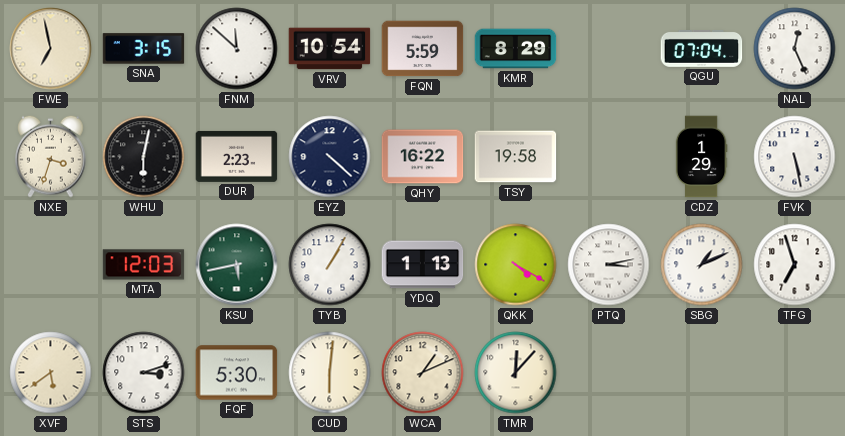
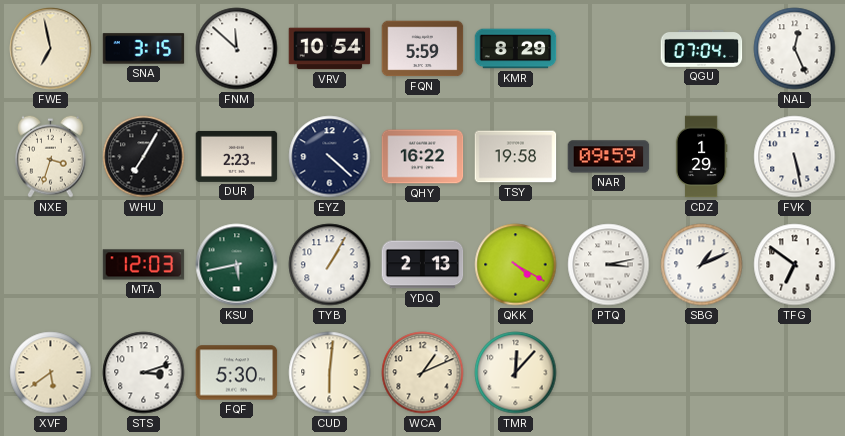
WHU: 6:02 -> 7:05 (144, 157)
NAR: none -> 09:59 (609, 157)
YDQ: 1:13 -> 2:13 (423, 265)
TFG: 6:57 -> 6:51 (795, 265)
